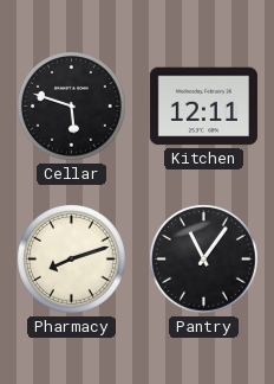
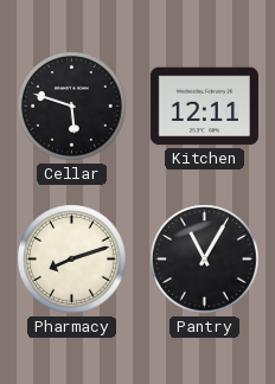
Pantry: 11:06 -> 11:05 (205, 260)
